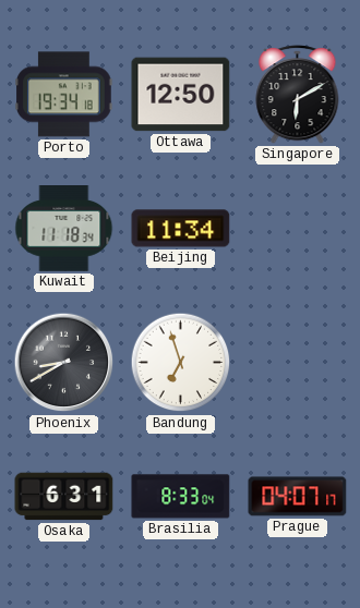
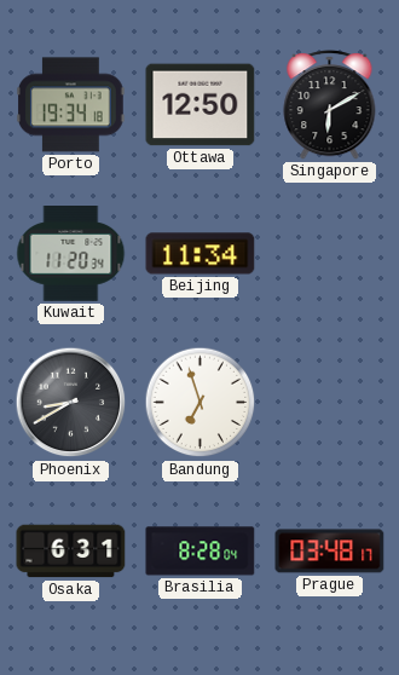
Kuwait: 11:18 -> 11:20 (71, 254)
Brasilia: 8:33 -> 8:28 (201, 552)
Prague: 04:07 -> 03:48 (330, 552)
